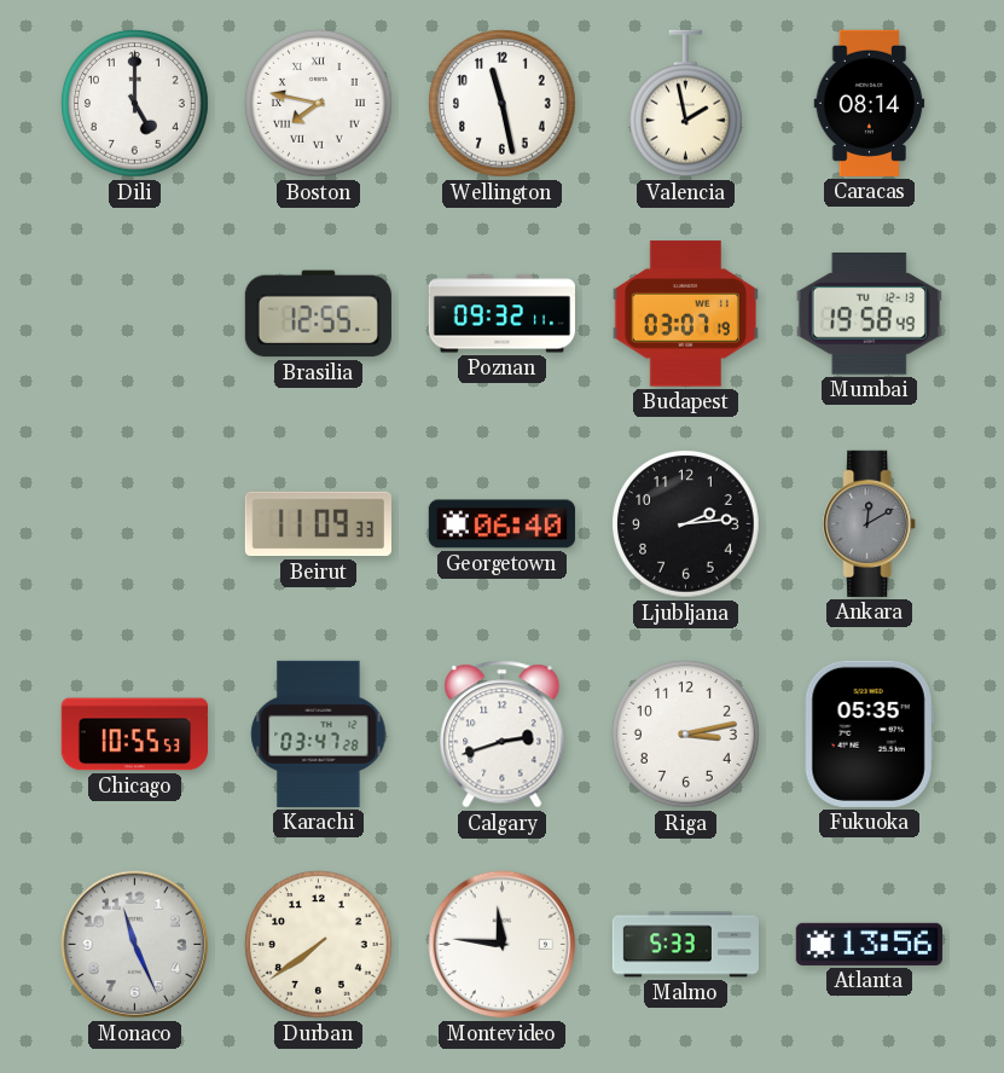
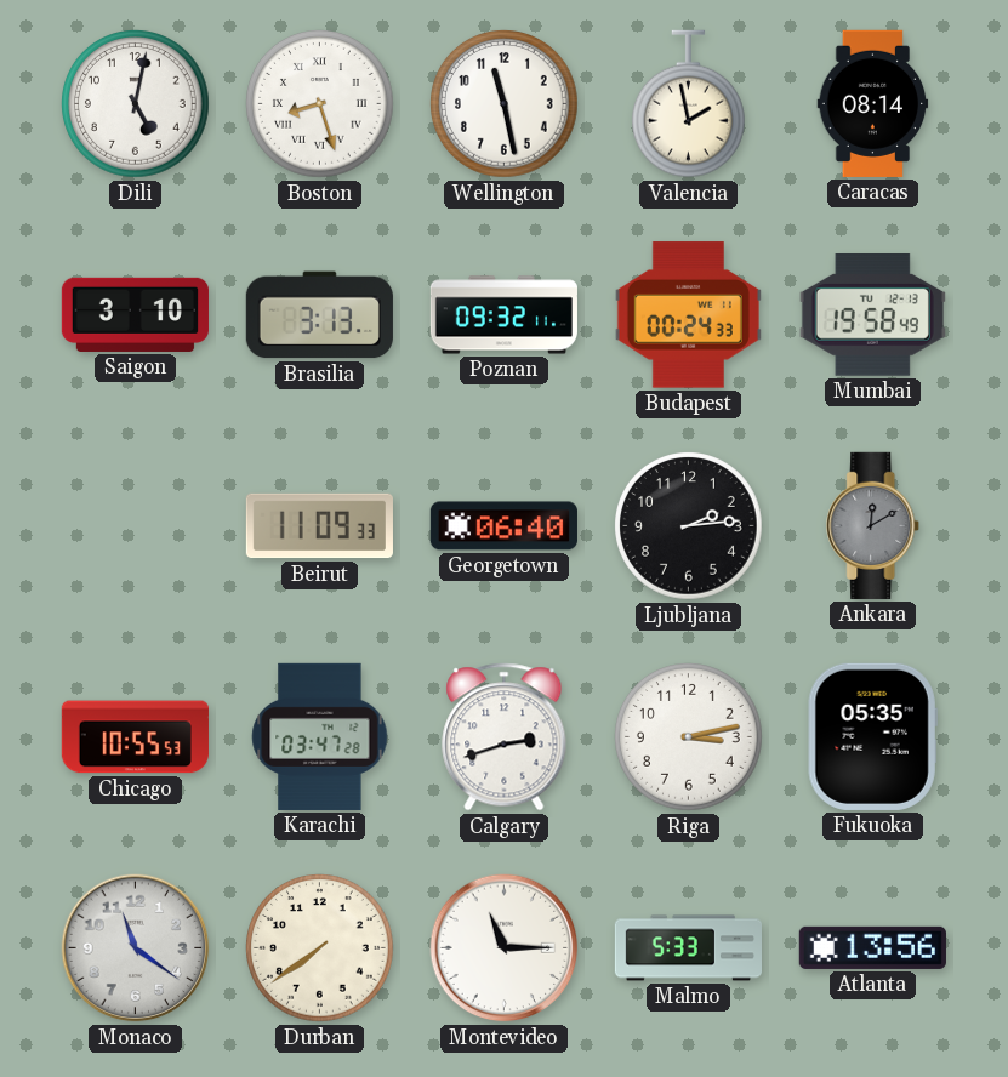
Dili: 5:00 -> 5:02 (136, 104)
Boston: 7:47 -> 8:27 (320, 104)
Saigon: none -> 3:10 (135, 314)
Brasilia: 12:55 -> 3:13 (319, 315)
Budapest: 03:07 -> 00:24 (688, 315)
Monaco: 11:26 -> 11:21 (136, 948)
Montevideo: 11:46 -> 11:15 (505, 948)
